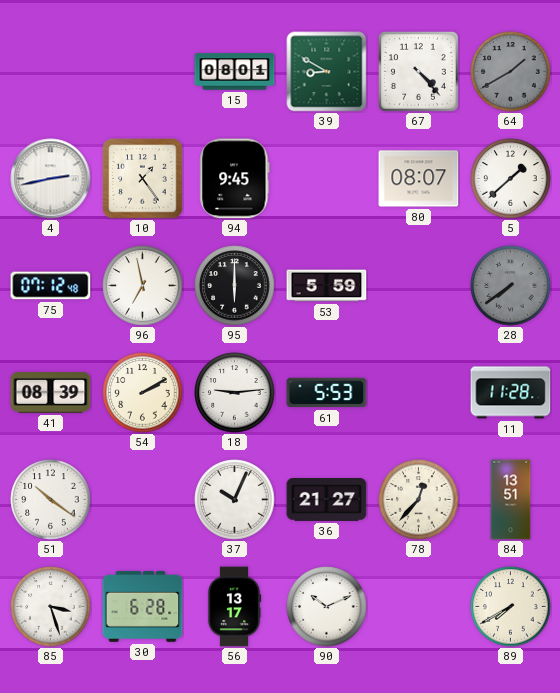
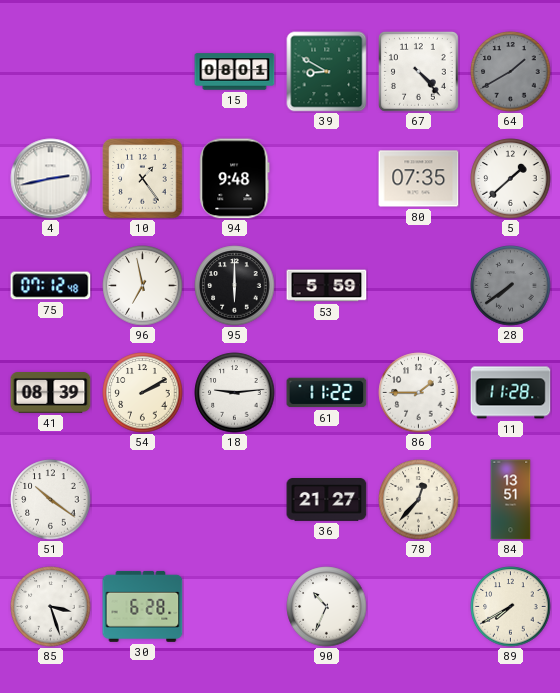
94: 9:45 -> 9:48 (235, 179)
80: 08:07 -> 07:35 (419, 179)
61: 5:53 -> 11:22 (327, 393)
86: none -> 1:45 (419, 393)
37: 10:04 -> none (235, 500)
56: 13:17 -> none (234, 607)
90: 10:11 -> 10:34 (327, 607)
